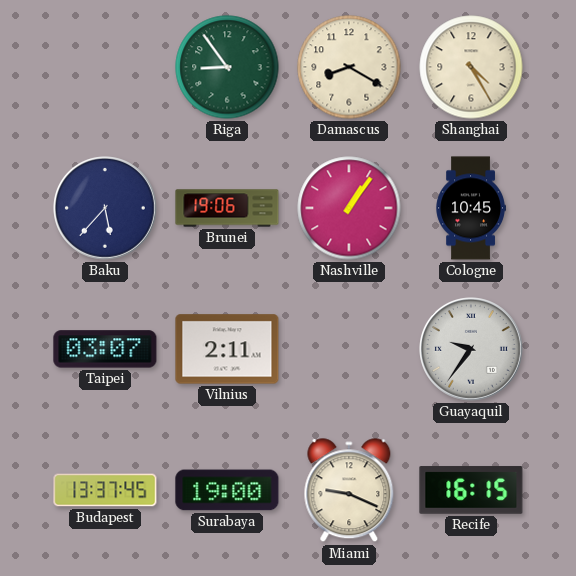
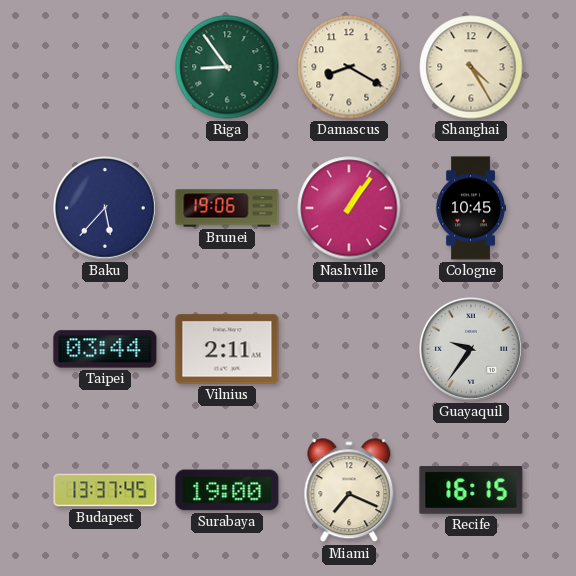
Taipei: 03:07 -> 03:44 (105, 349)
Miami: 9:19 -> 7:19 (349, 491)
